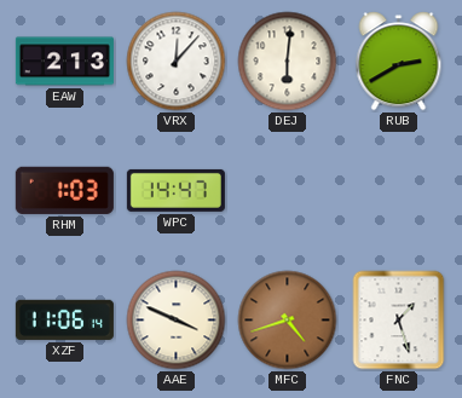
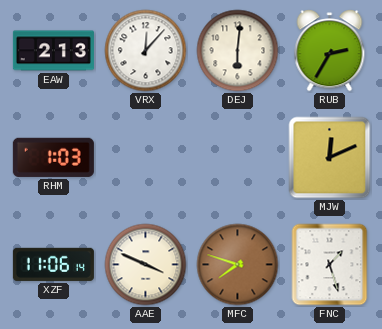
RUB: 2:40 -> 2:35 (330, 51)
WPC: 14:47 -> none (175, 190)
MJW: none -> 12:11 (330, 158)
MFC: 4:42 -> 7:48 (238, 265)
